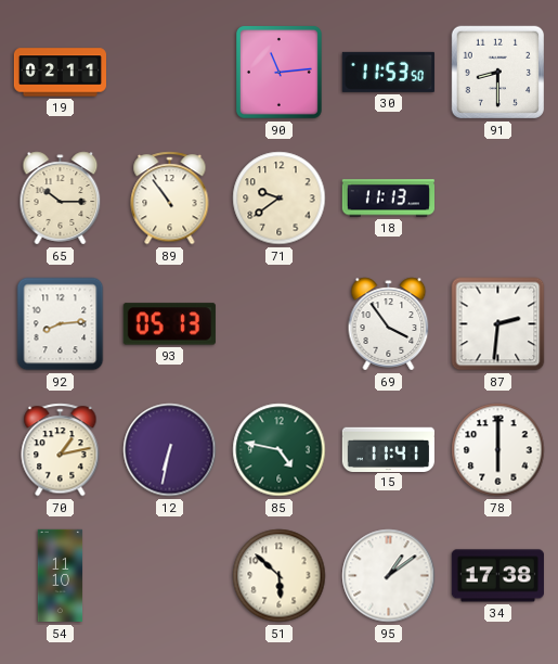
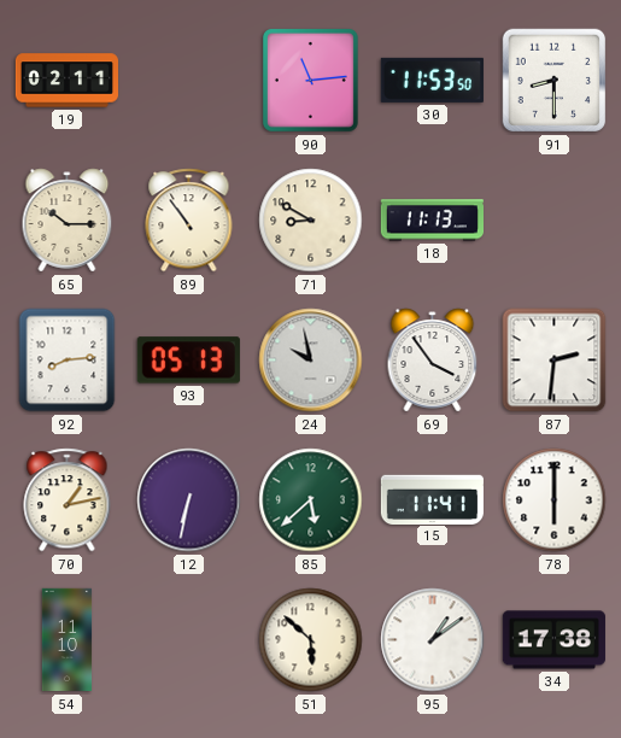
71: 9:39 -> 8:50 (311, 221)
24: none -> 9:58 (311, 361)
85: 4:47 -> 5:38 (311, 500)
